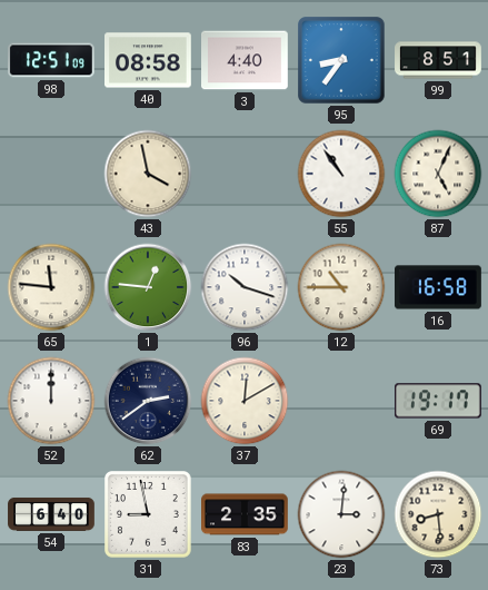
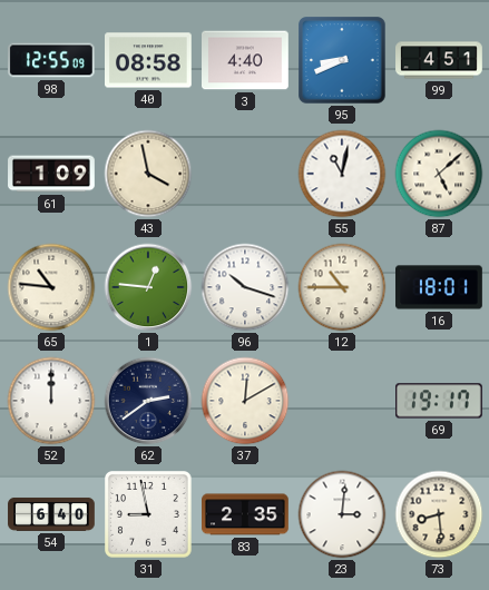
98: 12:51 -> 12:55 (52, 60)
95: 8:36 -> 8:41 (343, 61)
99: 8:51 -> 4:51 (439, 60)
61: none -> 1:09 (51, 174)
55: 10:54 -> 11:02 (342, 174)
87: 5:04 -> 5:08 (439, 174)
65: 11:46 -> 10:46 (51, 287)
16: 16:58 -> 18:01 (440, 287)
